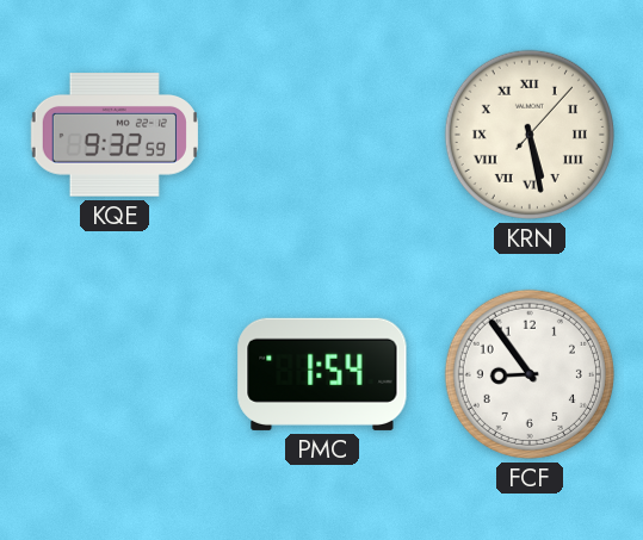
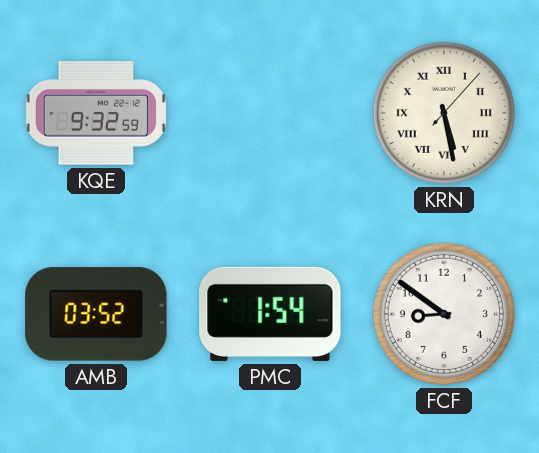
AMB: none -> 03:52 (96, 314)
FCF: 8:54 -> 8:51 (444, 314)
